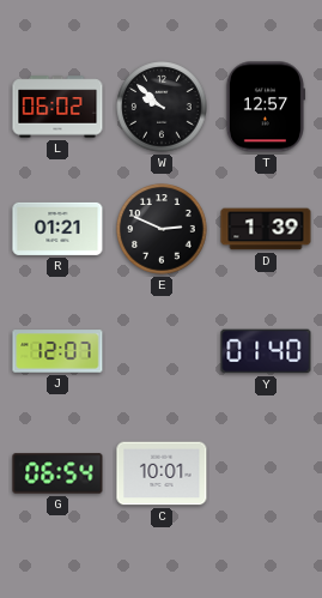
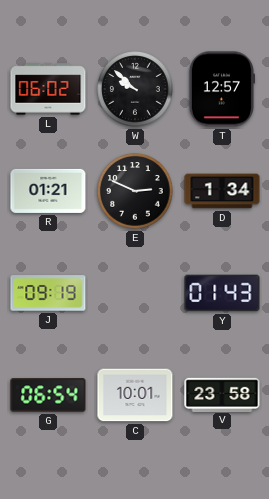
D: 1:39 -> 1:34 (222, 191)
J: 12:07 -> 09:19 (48, 293)
Y: 01:40 -> 01:43 (222, 293)
V: none -> 23:58 (222, 394)
